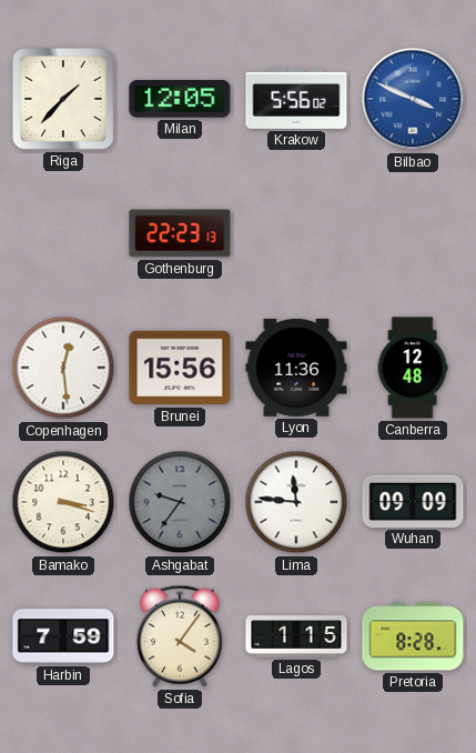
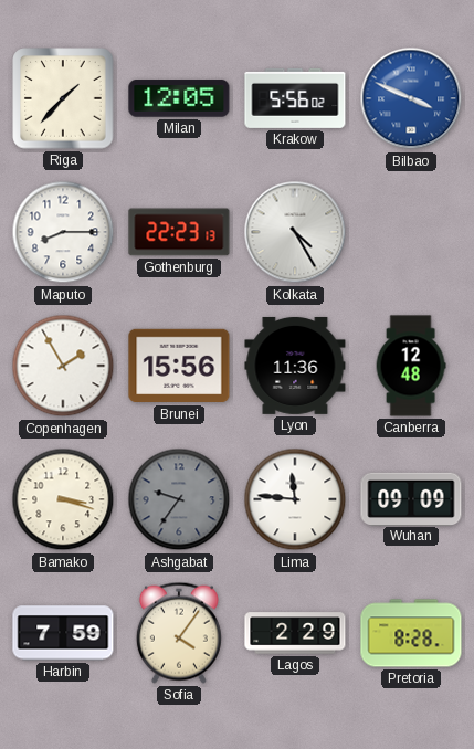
Maputo: none -> 8:15 (63, 232)
Kolkata: none -> 4:25 (295, 232)
Copenhagen: 12:29 -> 1:55 (63, 366)
Lagos: 1:15 -> 2:29 (295, 633)
